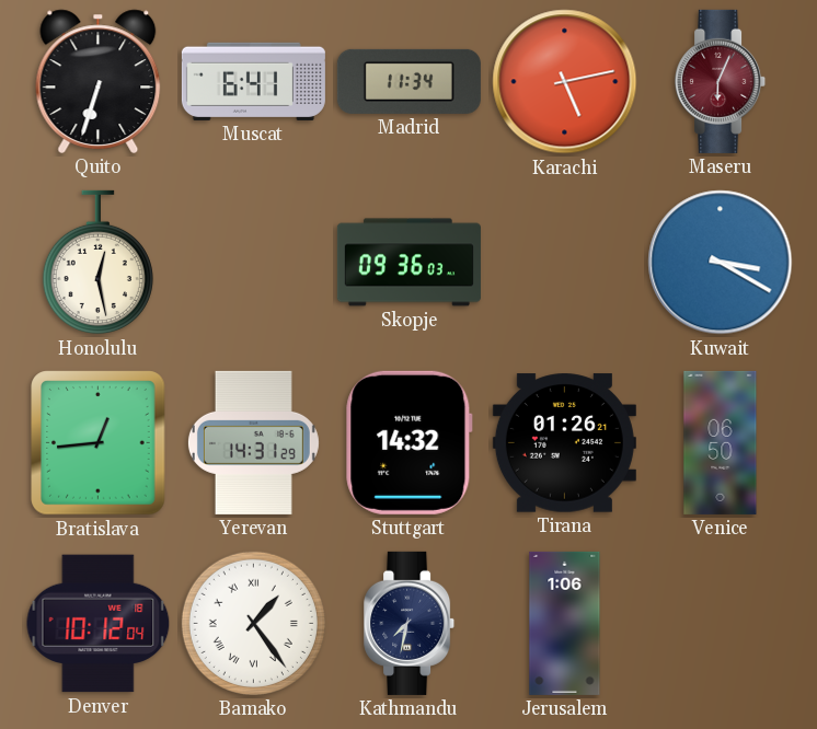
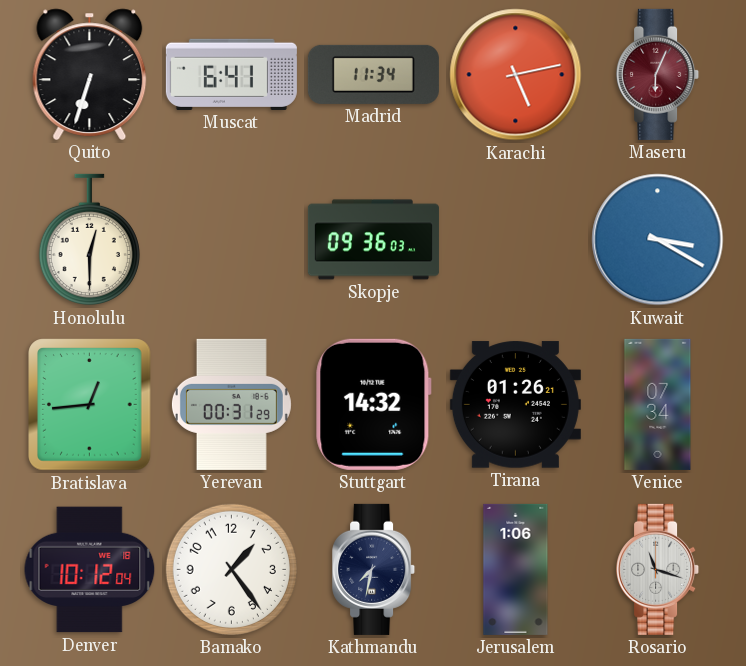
Honolulu: 12:28 -> 12:30 (89, 240)
Yerevan: 14:31 -> 00:31 (231, 404)
Venice: 06:50 -> 07:34 (658, 404)
Bamako numerals: Roman -> Arabic (231, 569)
Rosario: none -> 11:18 (658, 569)
